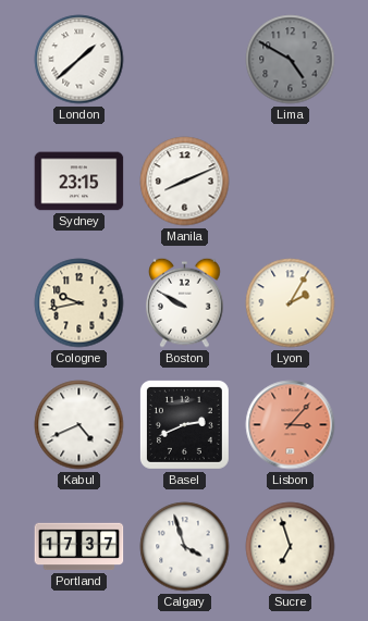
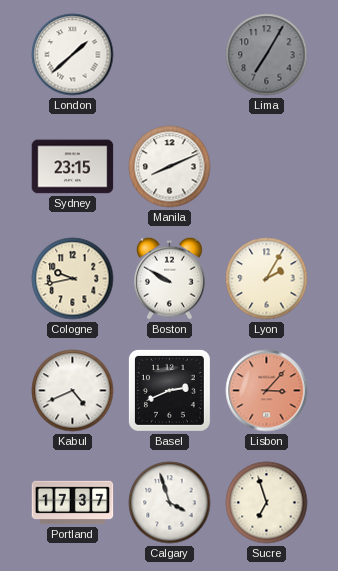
Lima: 4:50 -> 7:05 (267, 55)
